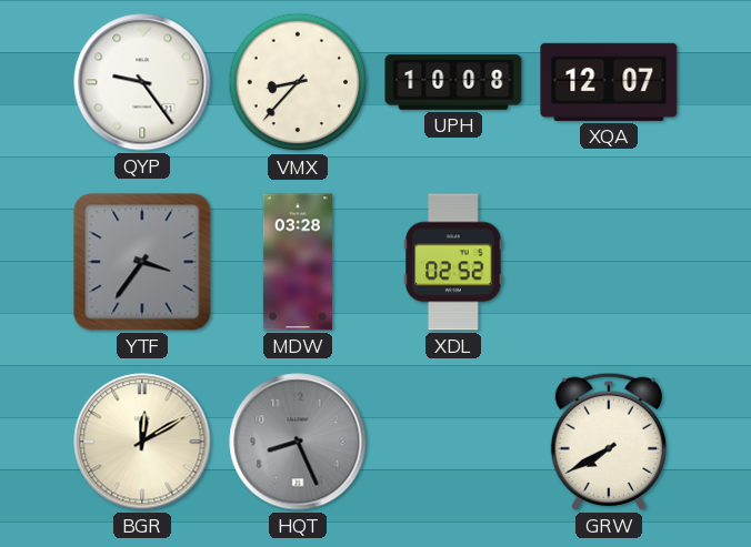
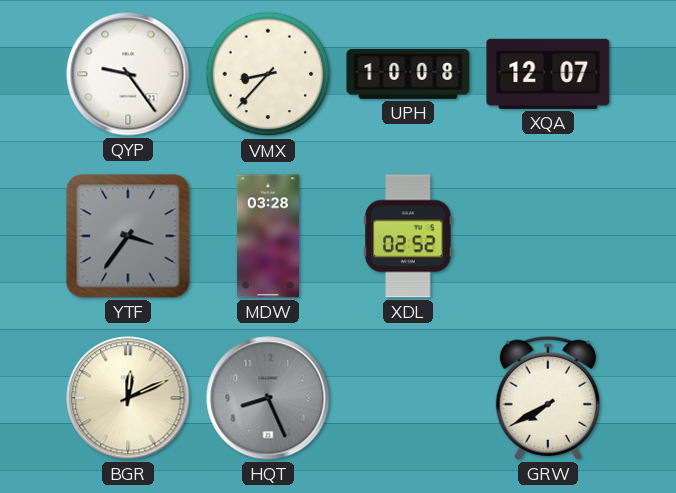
BGR: 12:10 -> 12:11 (128, 398)
